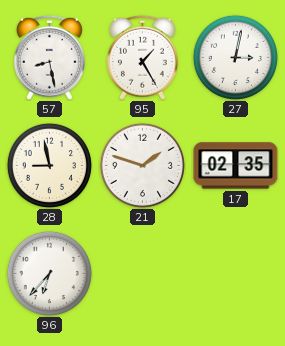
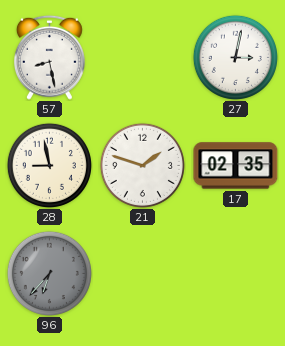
95: 1:25 -> none (142, 57)
96 dial: white -> grey (49, 273)
